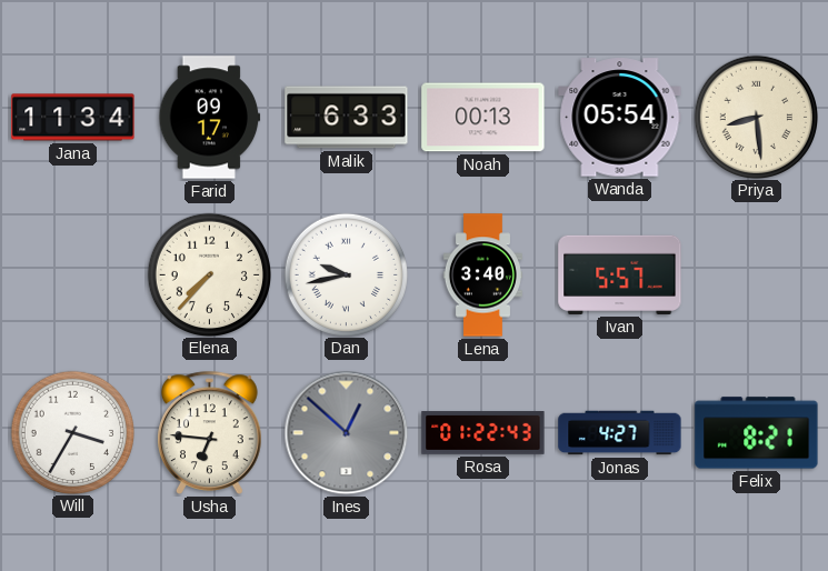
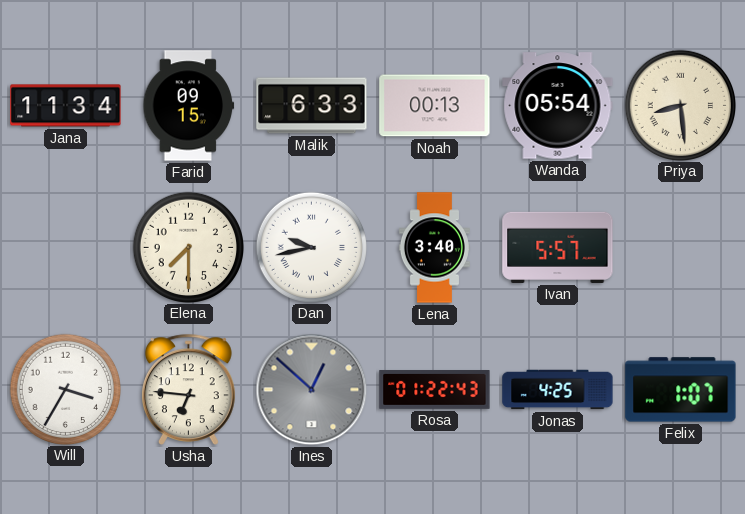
Farid: 09:17 -> 09:15 (189, 106)
Elena: 7:37 -> 7:30 (188, 247)
Jonas: 4:27 -> 4:25 (558, 390)
Felix: 8:21 -> 1:07 (681, 390)
